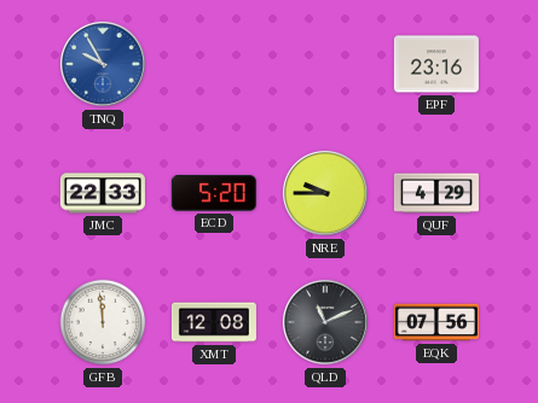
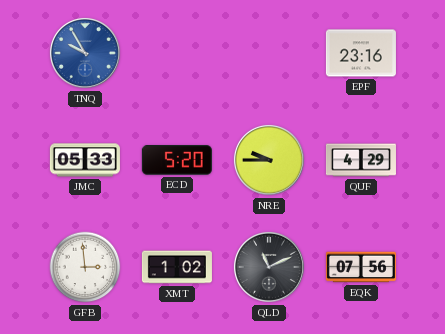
JMC: 22:33 -> 05:33 (85, 160)
GFB: 11:59 -> 2:59 (85, 267)
XMT: 12:08 -> 1:02 (177, 267)
